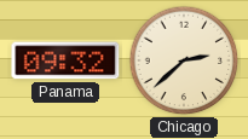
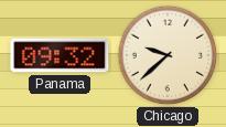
Chicago: 2:38 -> 9:38 (168, 55)
